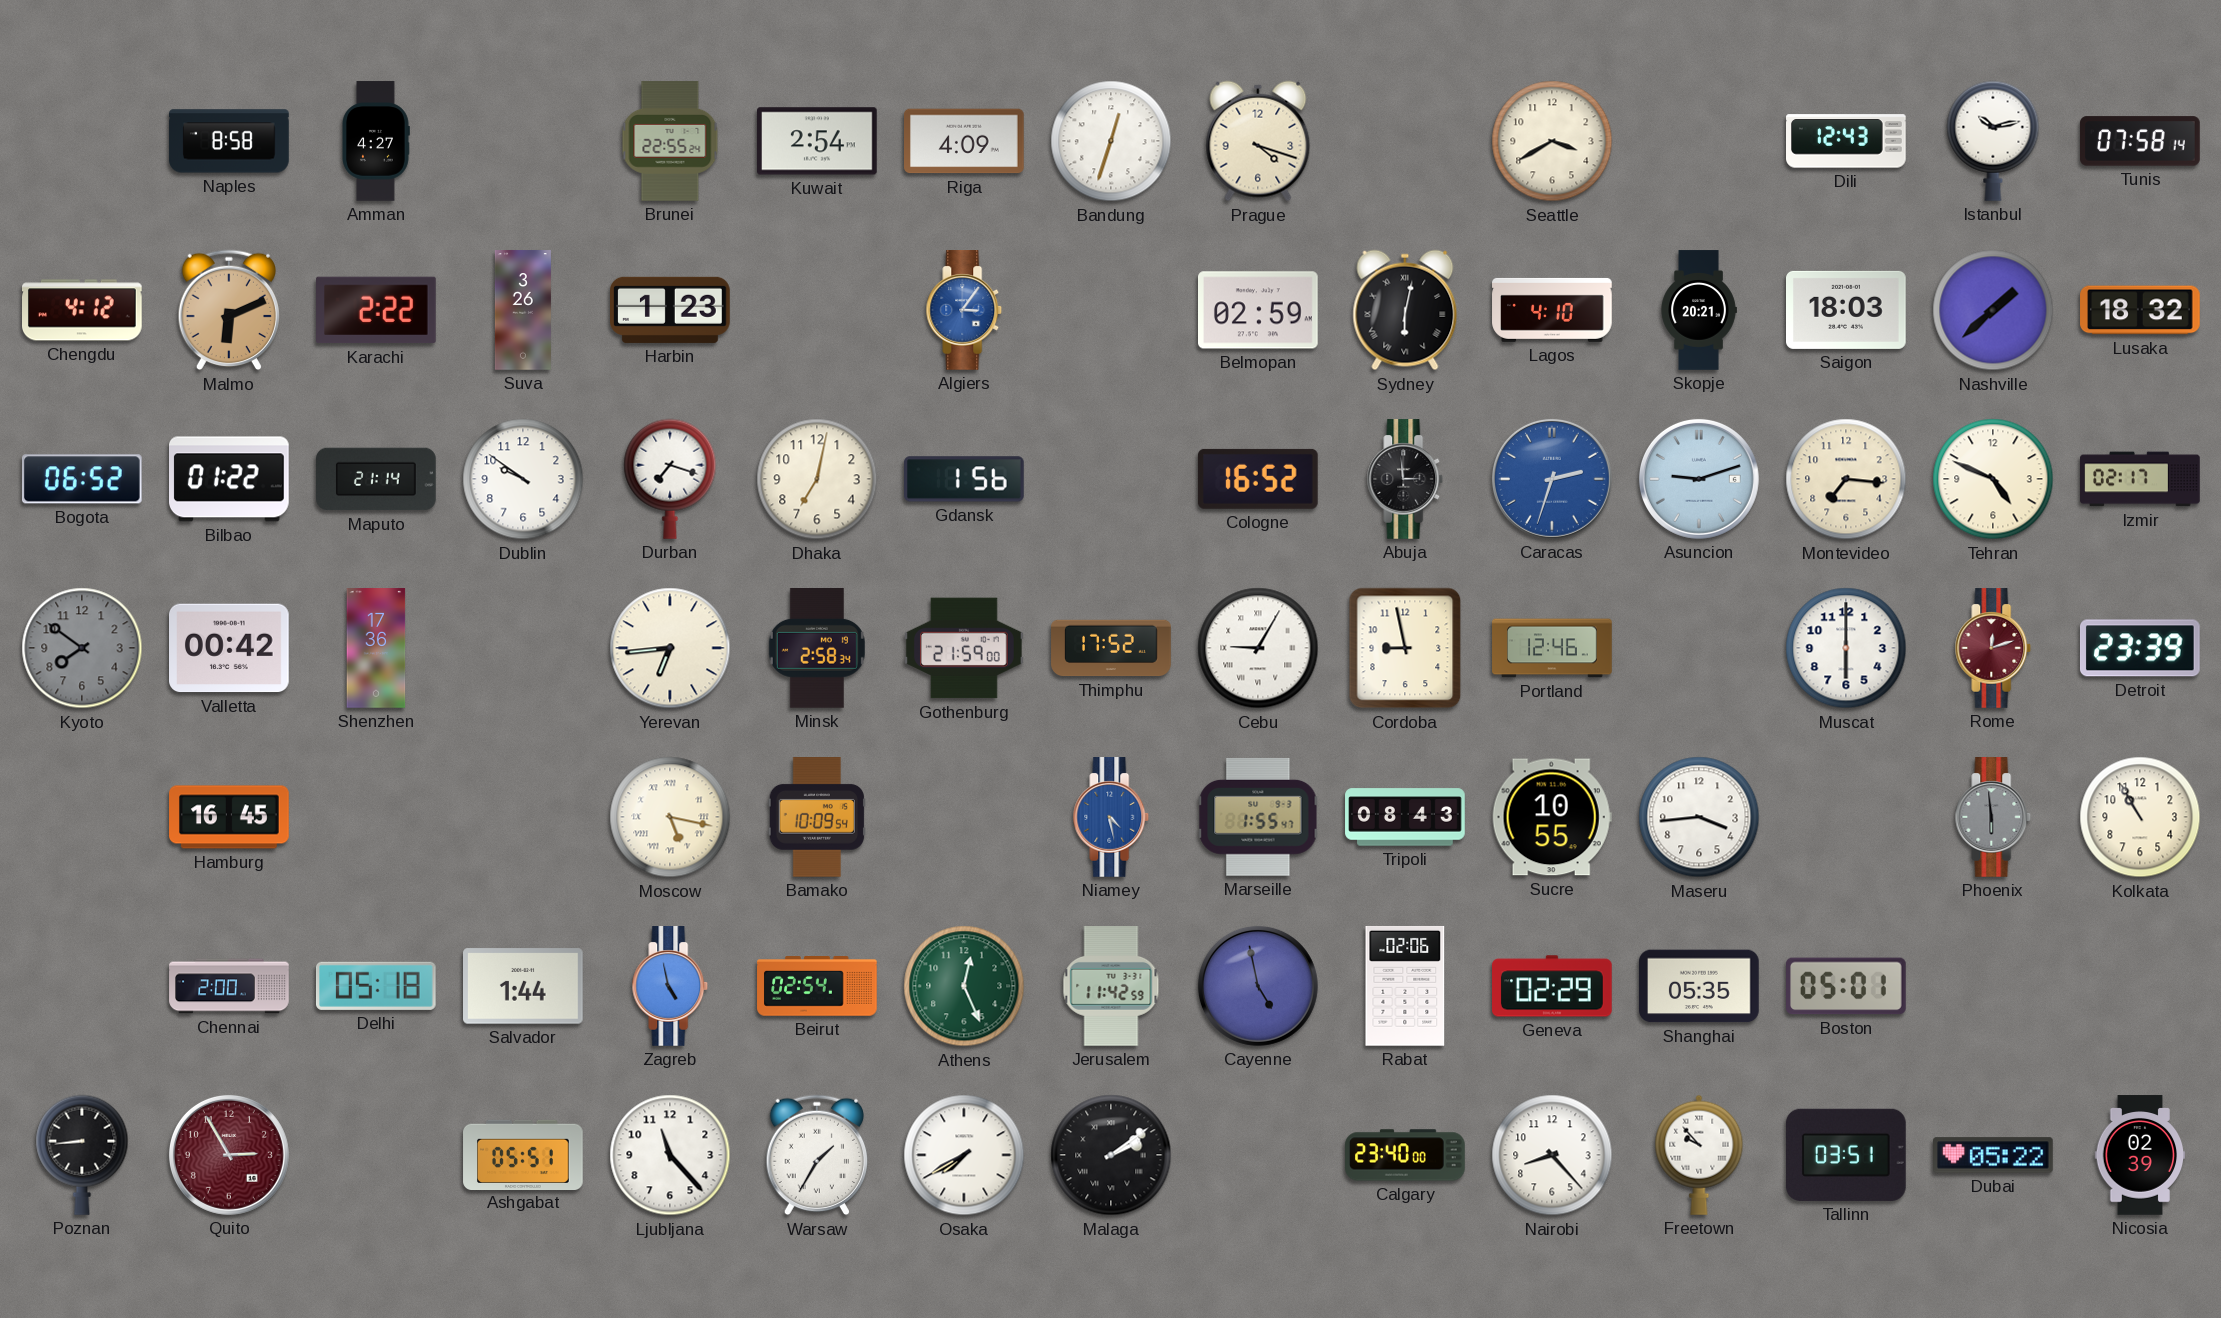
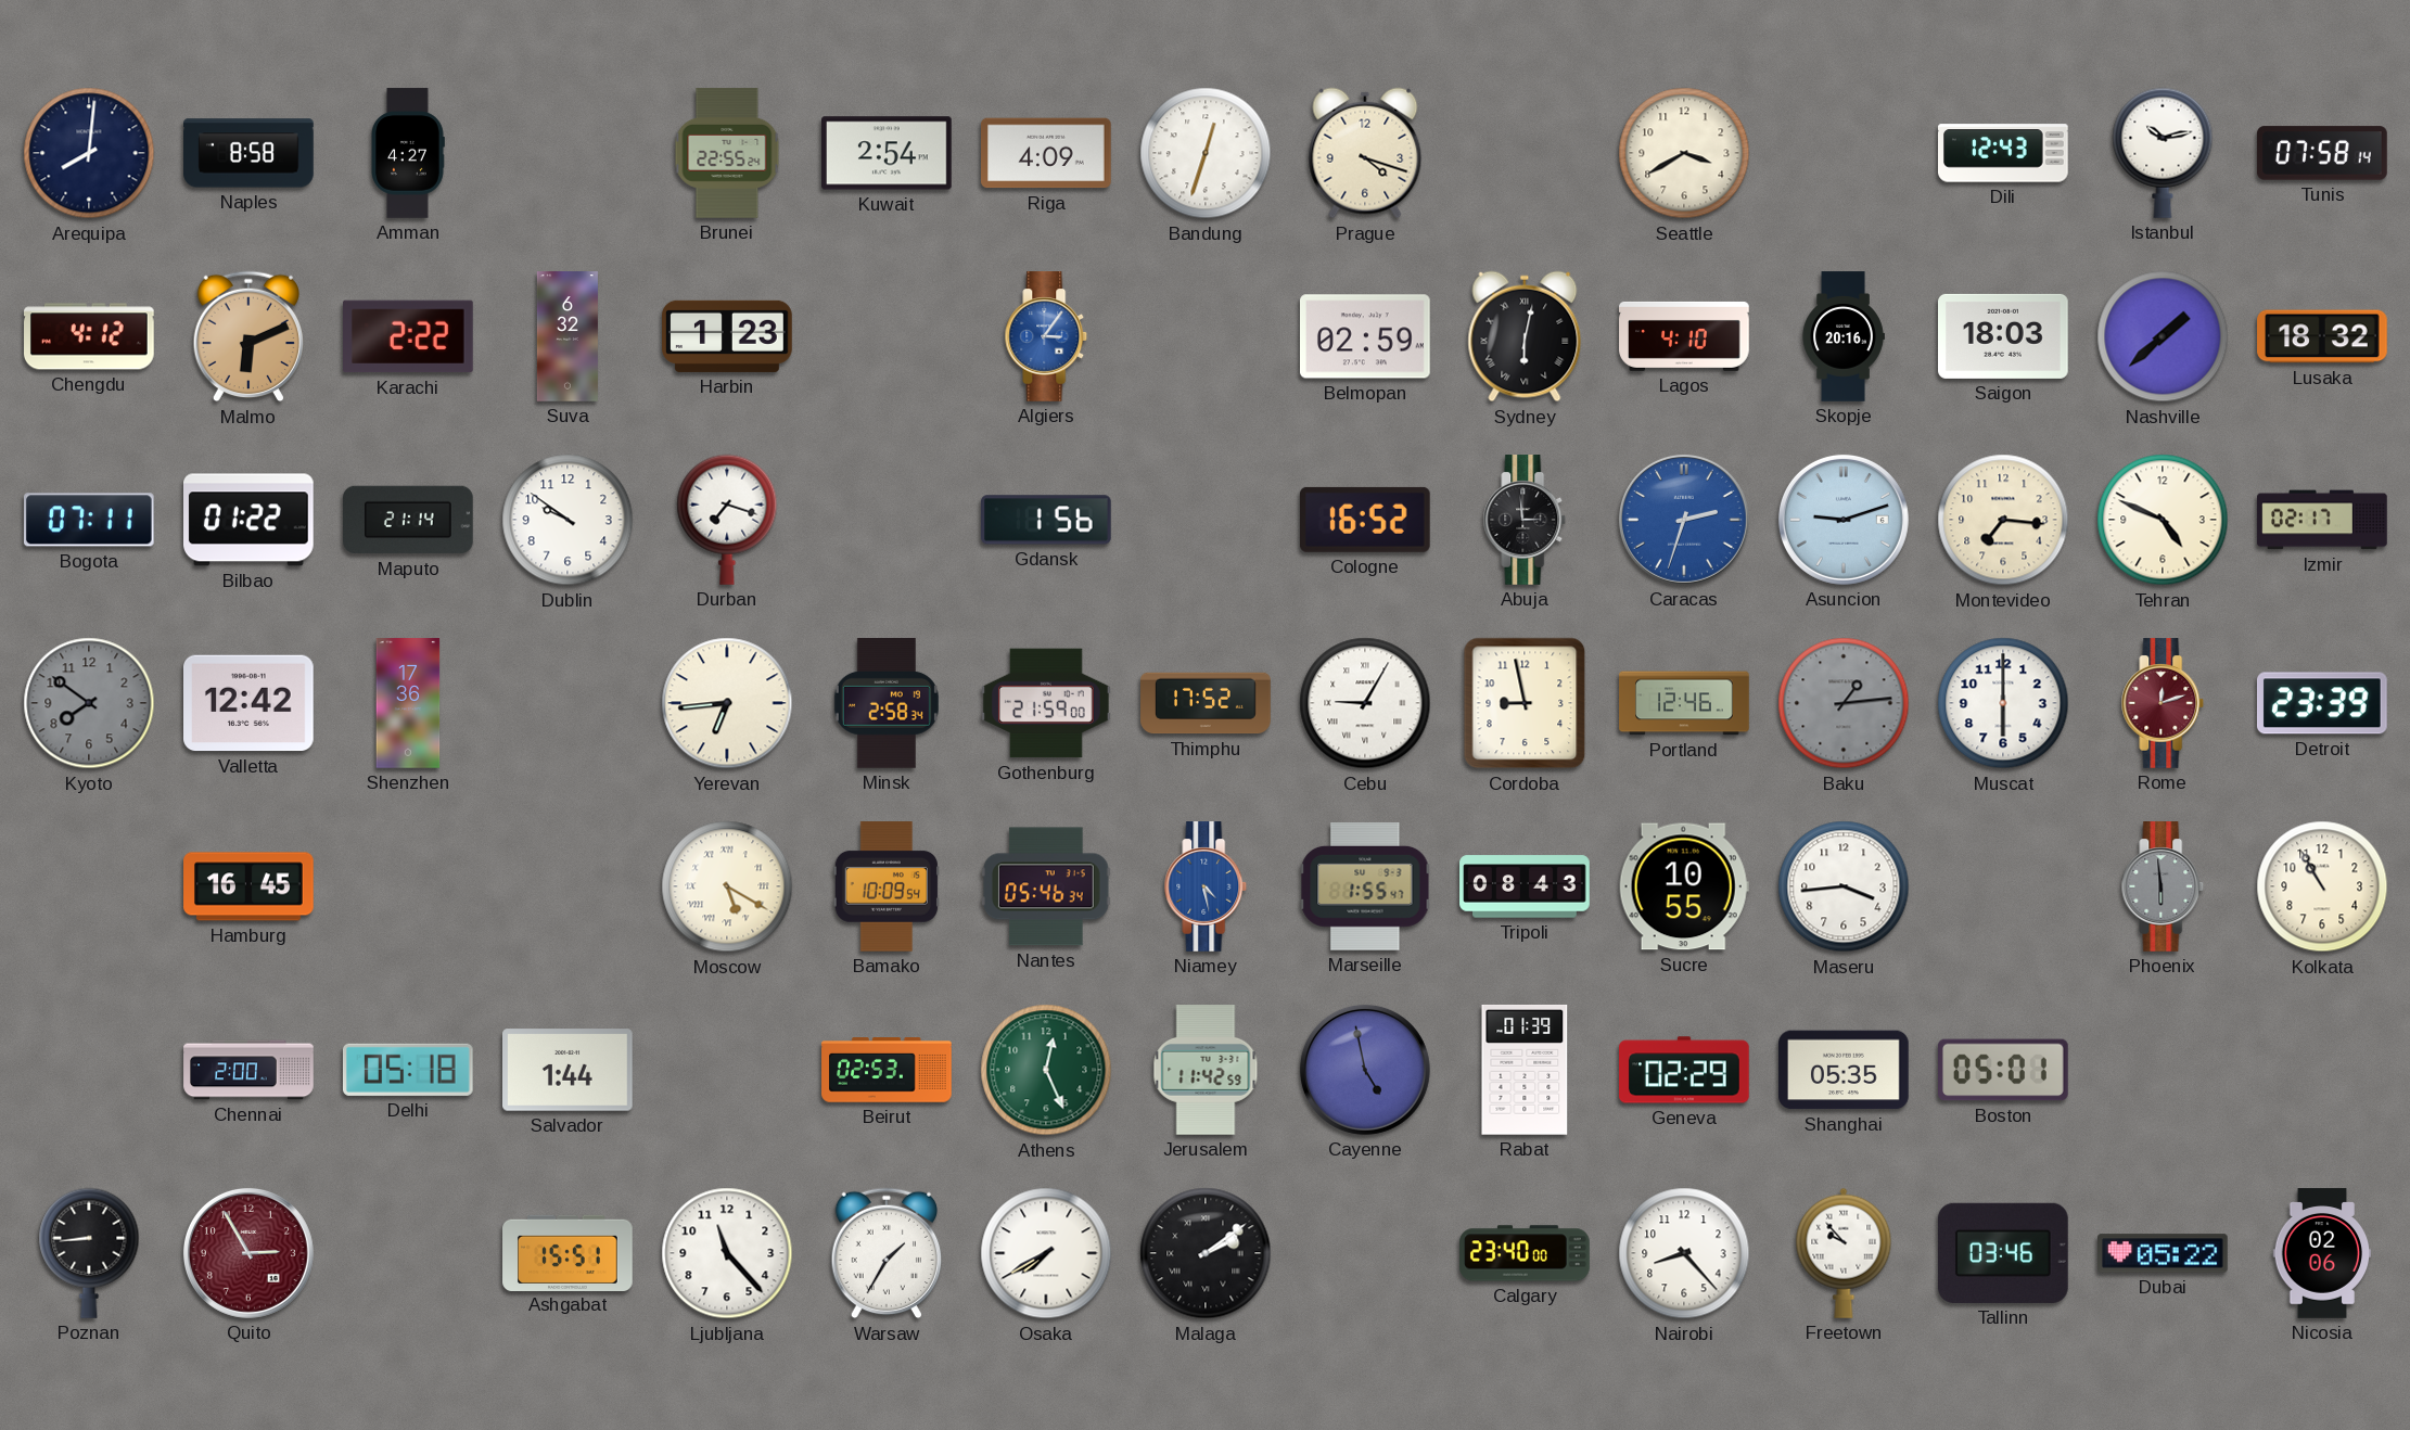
Arequipa: none -> 8:01 (89, 153)
Suva: 3:26 -> 6:32 (568, 336)
Skopje: 20:21 -> 20:16 (1844, 336)
Bogota: 06:52 -> 07:11 (89, 520)
Dhaka: 7:02 -> none (817, 479)
Valletta: 00:42 -> 12:42 (250, 703)
Baku: none -> 1:14 (1844, 703)
Moscow: 5:17 -> 5:20 (727, 886)
Nantes: none -> 05:46 (1046, 886)
Zagreb: 4:58 -> none (670, 986)
Beirut: 02:54 -> 02:53 (887, 1071)
Rabat: 02:06 -> 01:39 (1525, 1070)
Ashgabat: 05:51 -> 15:51 (568, 1252)
Tallinn: 03:51 -> 03:46 (2004, 1253)
Nicosia: 02:39 -> 02:06 (2322, 1253)
